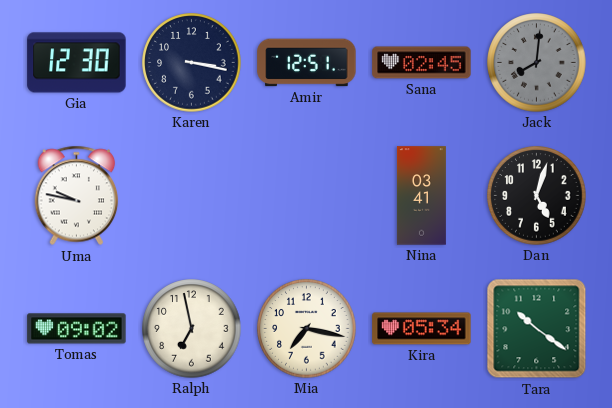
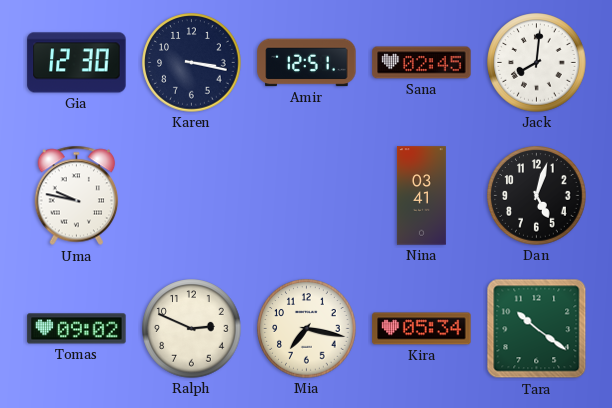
Jack dial: grey -> white (537, 63)
Ralph: 6:58 -> 2:49 (192, 329)
